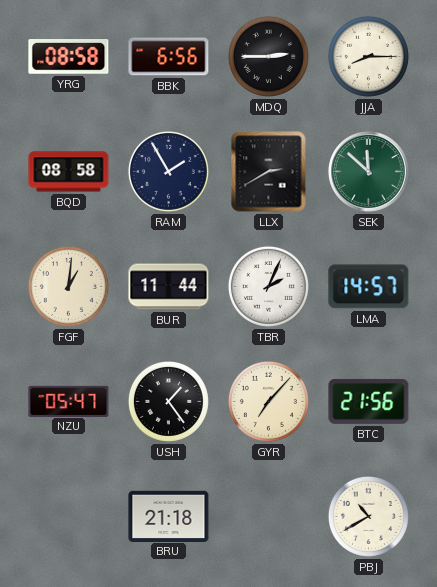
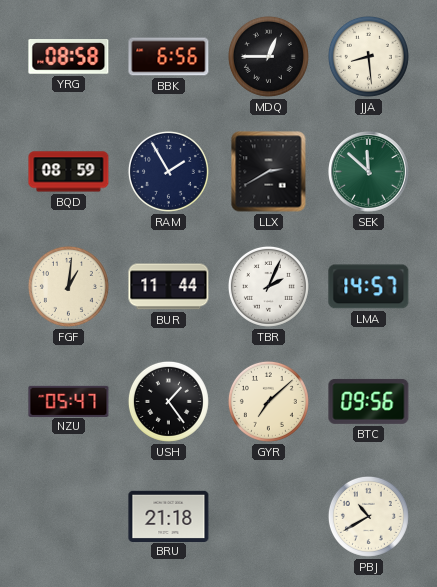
MDQ: 2:45 -> 12:45 (268, 56)
JJA: 8:15 -> 8:29 (368, 56)
BQD: 08:58 -> 08:59 (69, 172)
GYR: 7:07 -> 7:08 (268, 401)
BTC: 21:56 -> 09:56 (369, 401)
